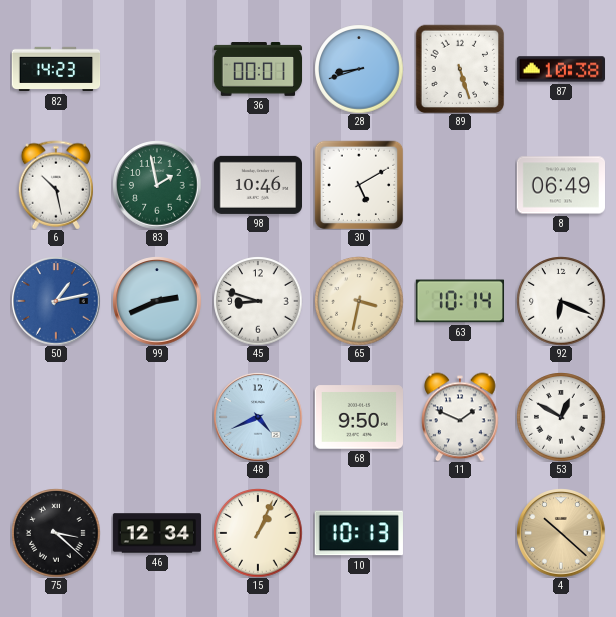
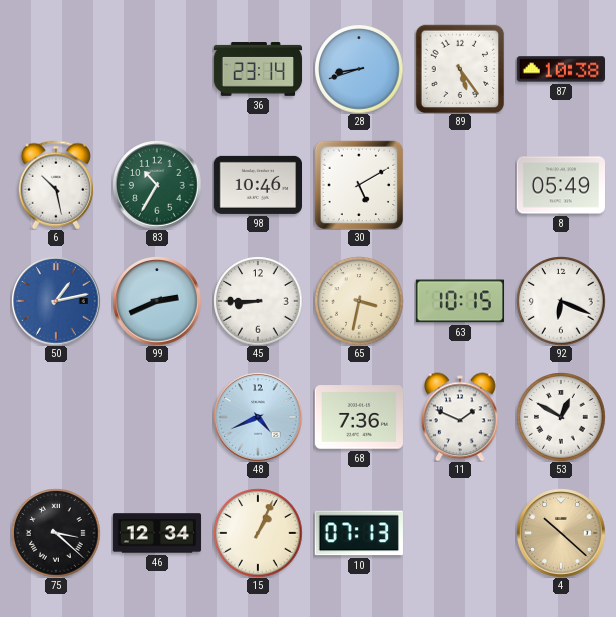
82: 14:23 -> none (56, 69)
36: 00:01 -> 23:14 (258, 70)
89: 5:27 -> 5:24 (460, 69)
83: 1:58 -> 10:35 (157, 185)
8: 06:49 -> 05:49 (560, 185)
45: 8:48 -> 8:45 (258, 301)
63: 10:14 -> 10:15 (459, 301)
68: 9:50 -> 7:36 (358, 417)
10: 10:13 -> 07:13 (359, 533)
